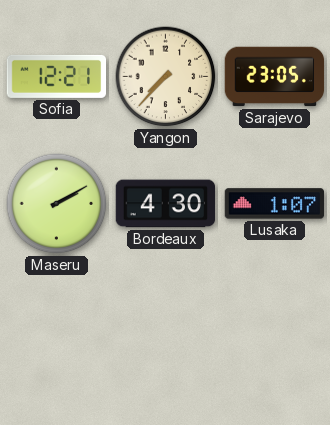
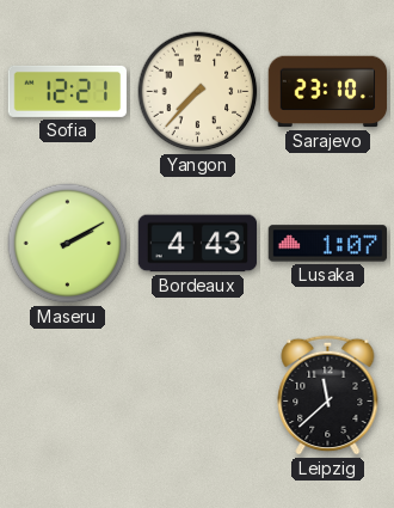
Sarajevo: 23:05 -> 23:10 (328, 92)
Bordeaux: 4:30 -> 4:43 (198, 244)
Leipzig: none -> 11:38 (328, 394)
